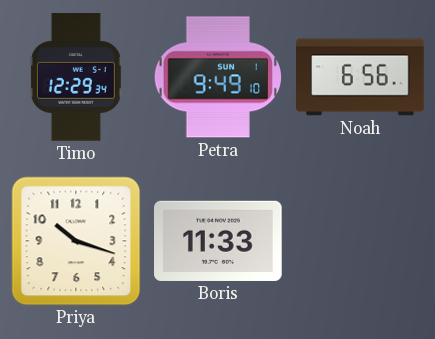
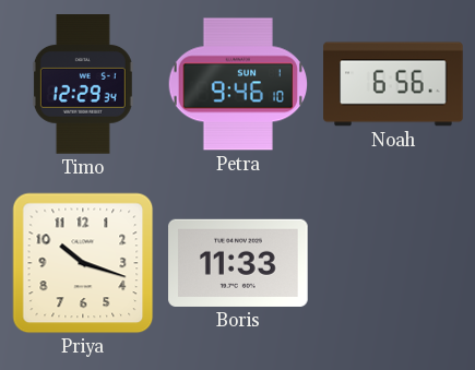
Petra: 9:49 -> 9:46 (237, 84)
